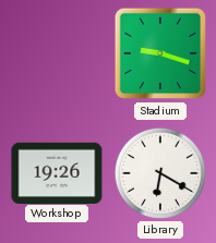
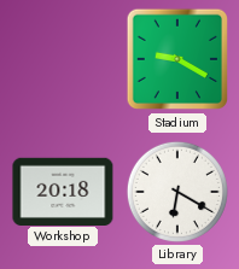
Stadium: 9:18 -> 9:20 (177, 59)
Workshop: 19:26 -> 20:18 (63, 191)
